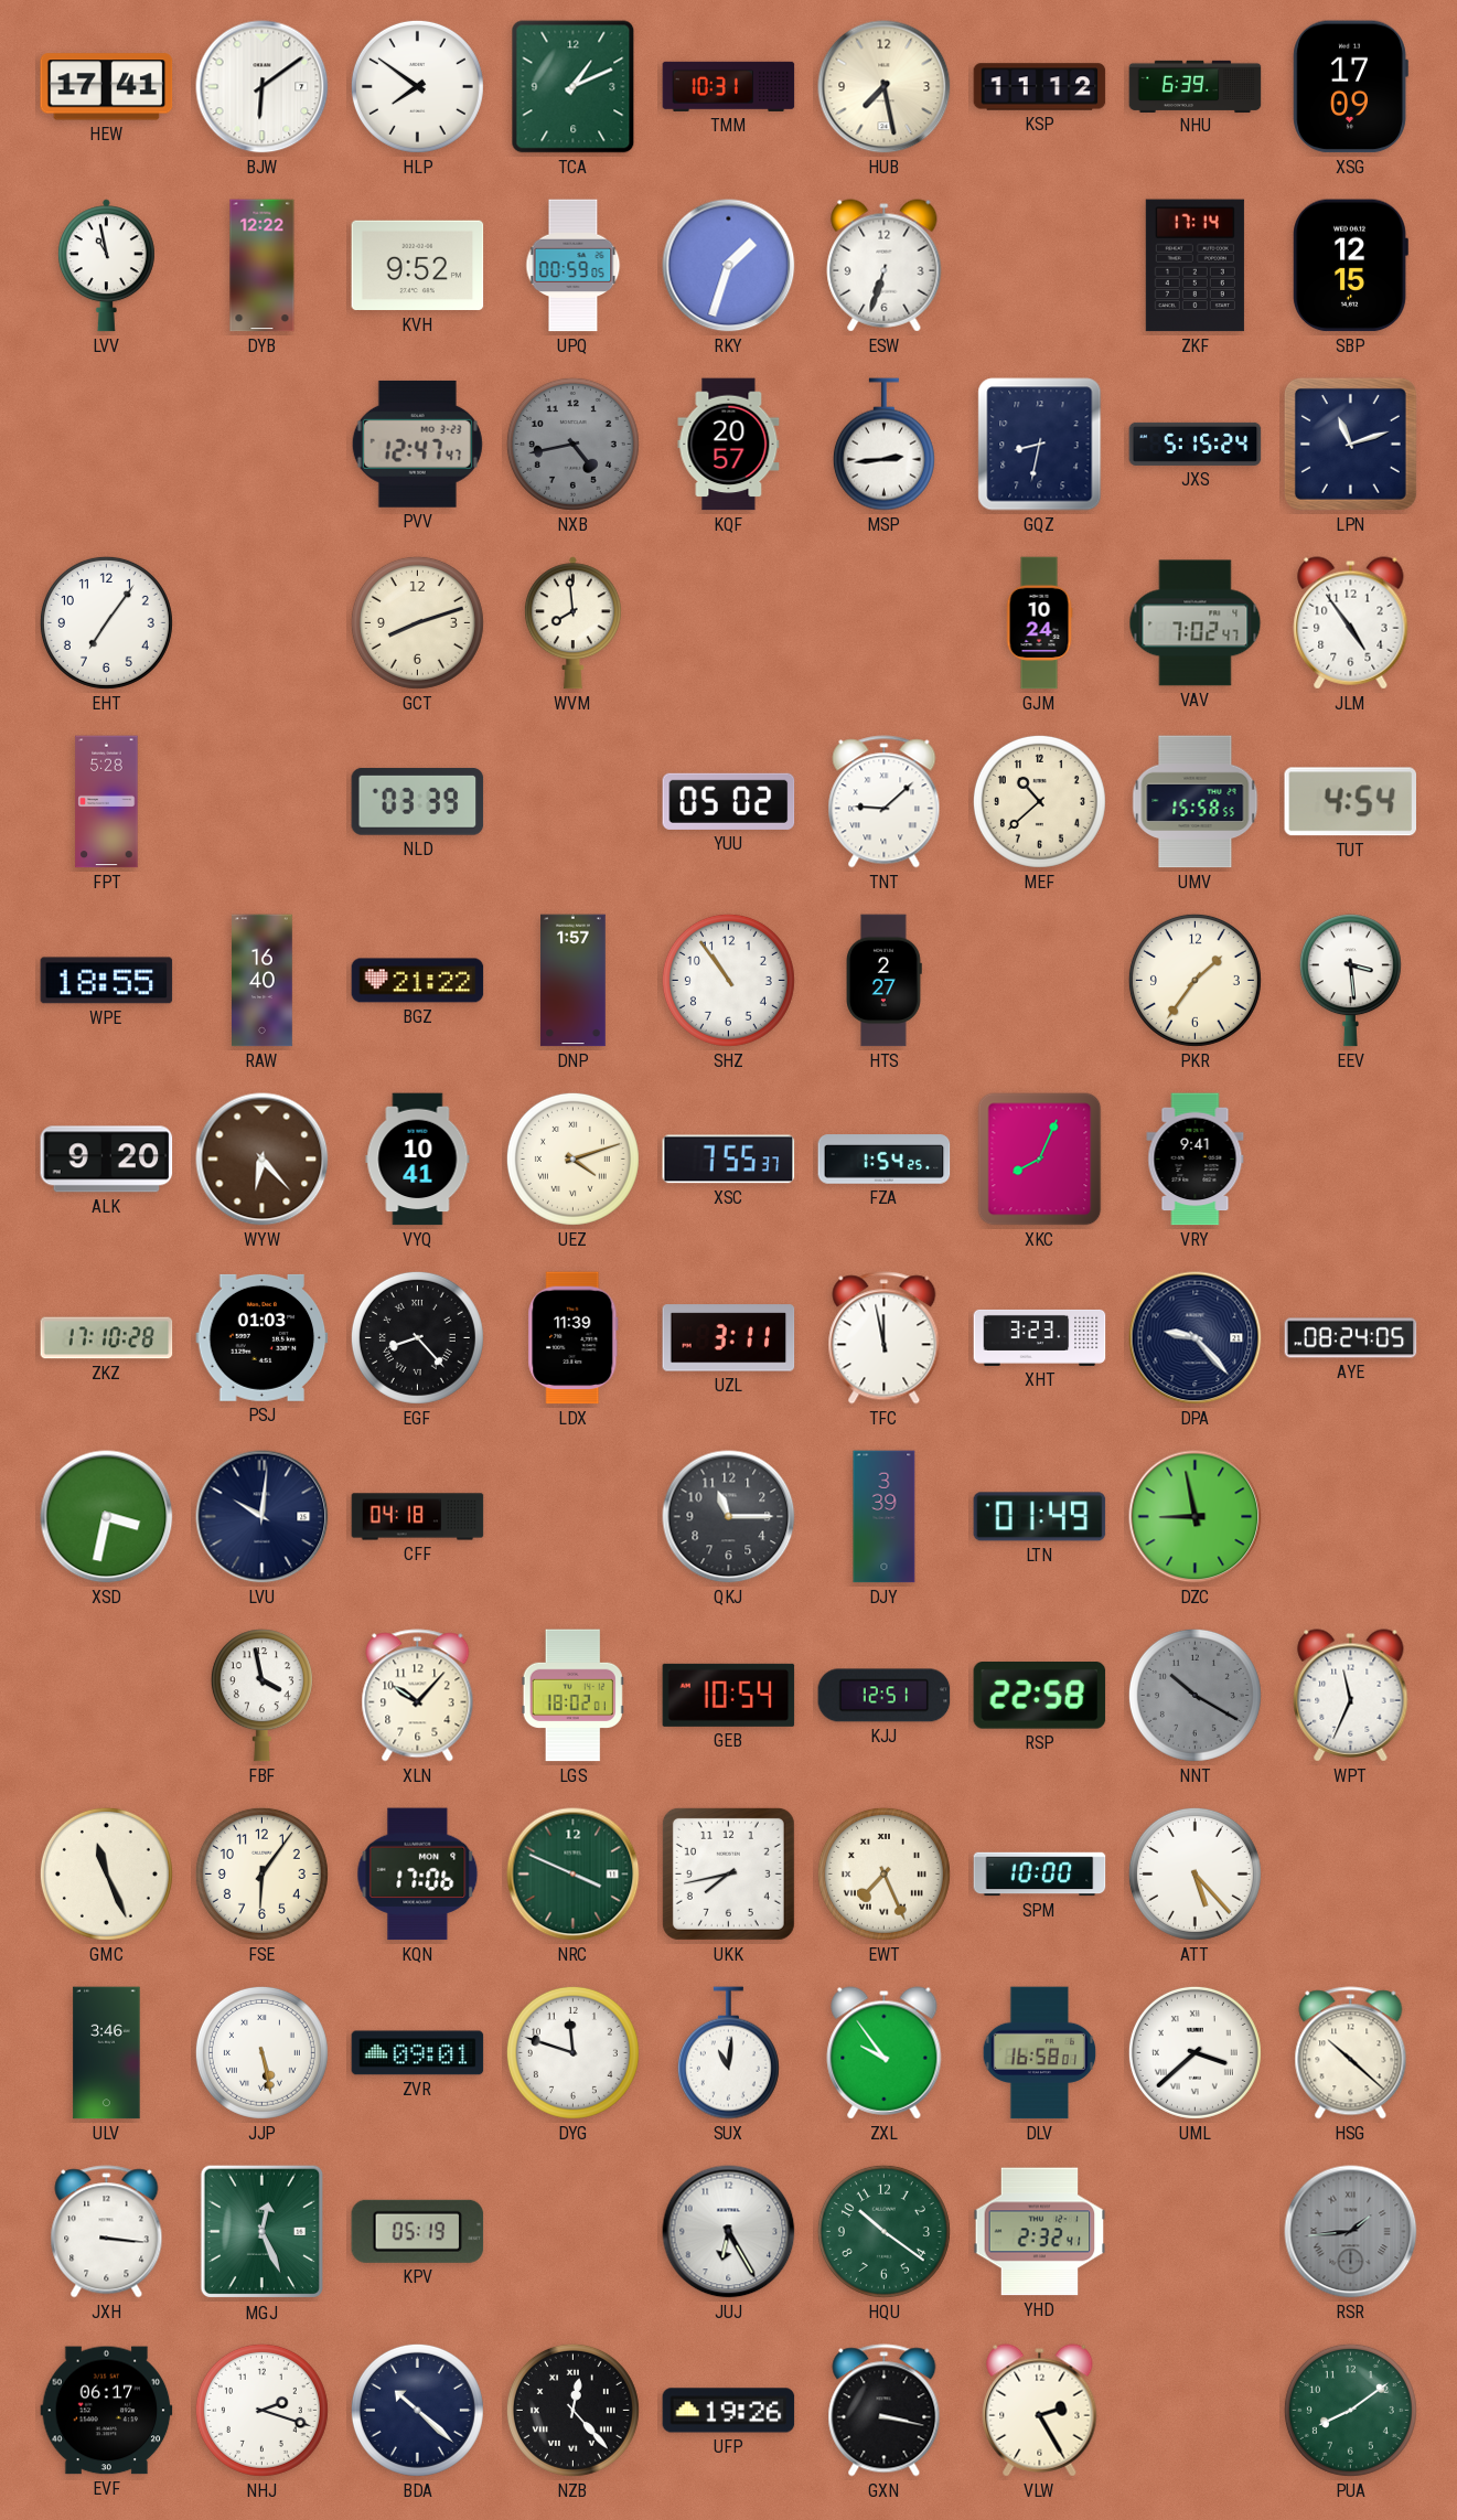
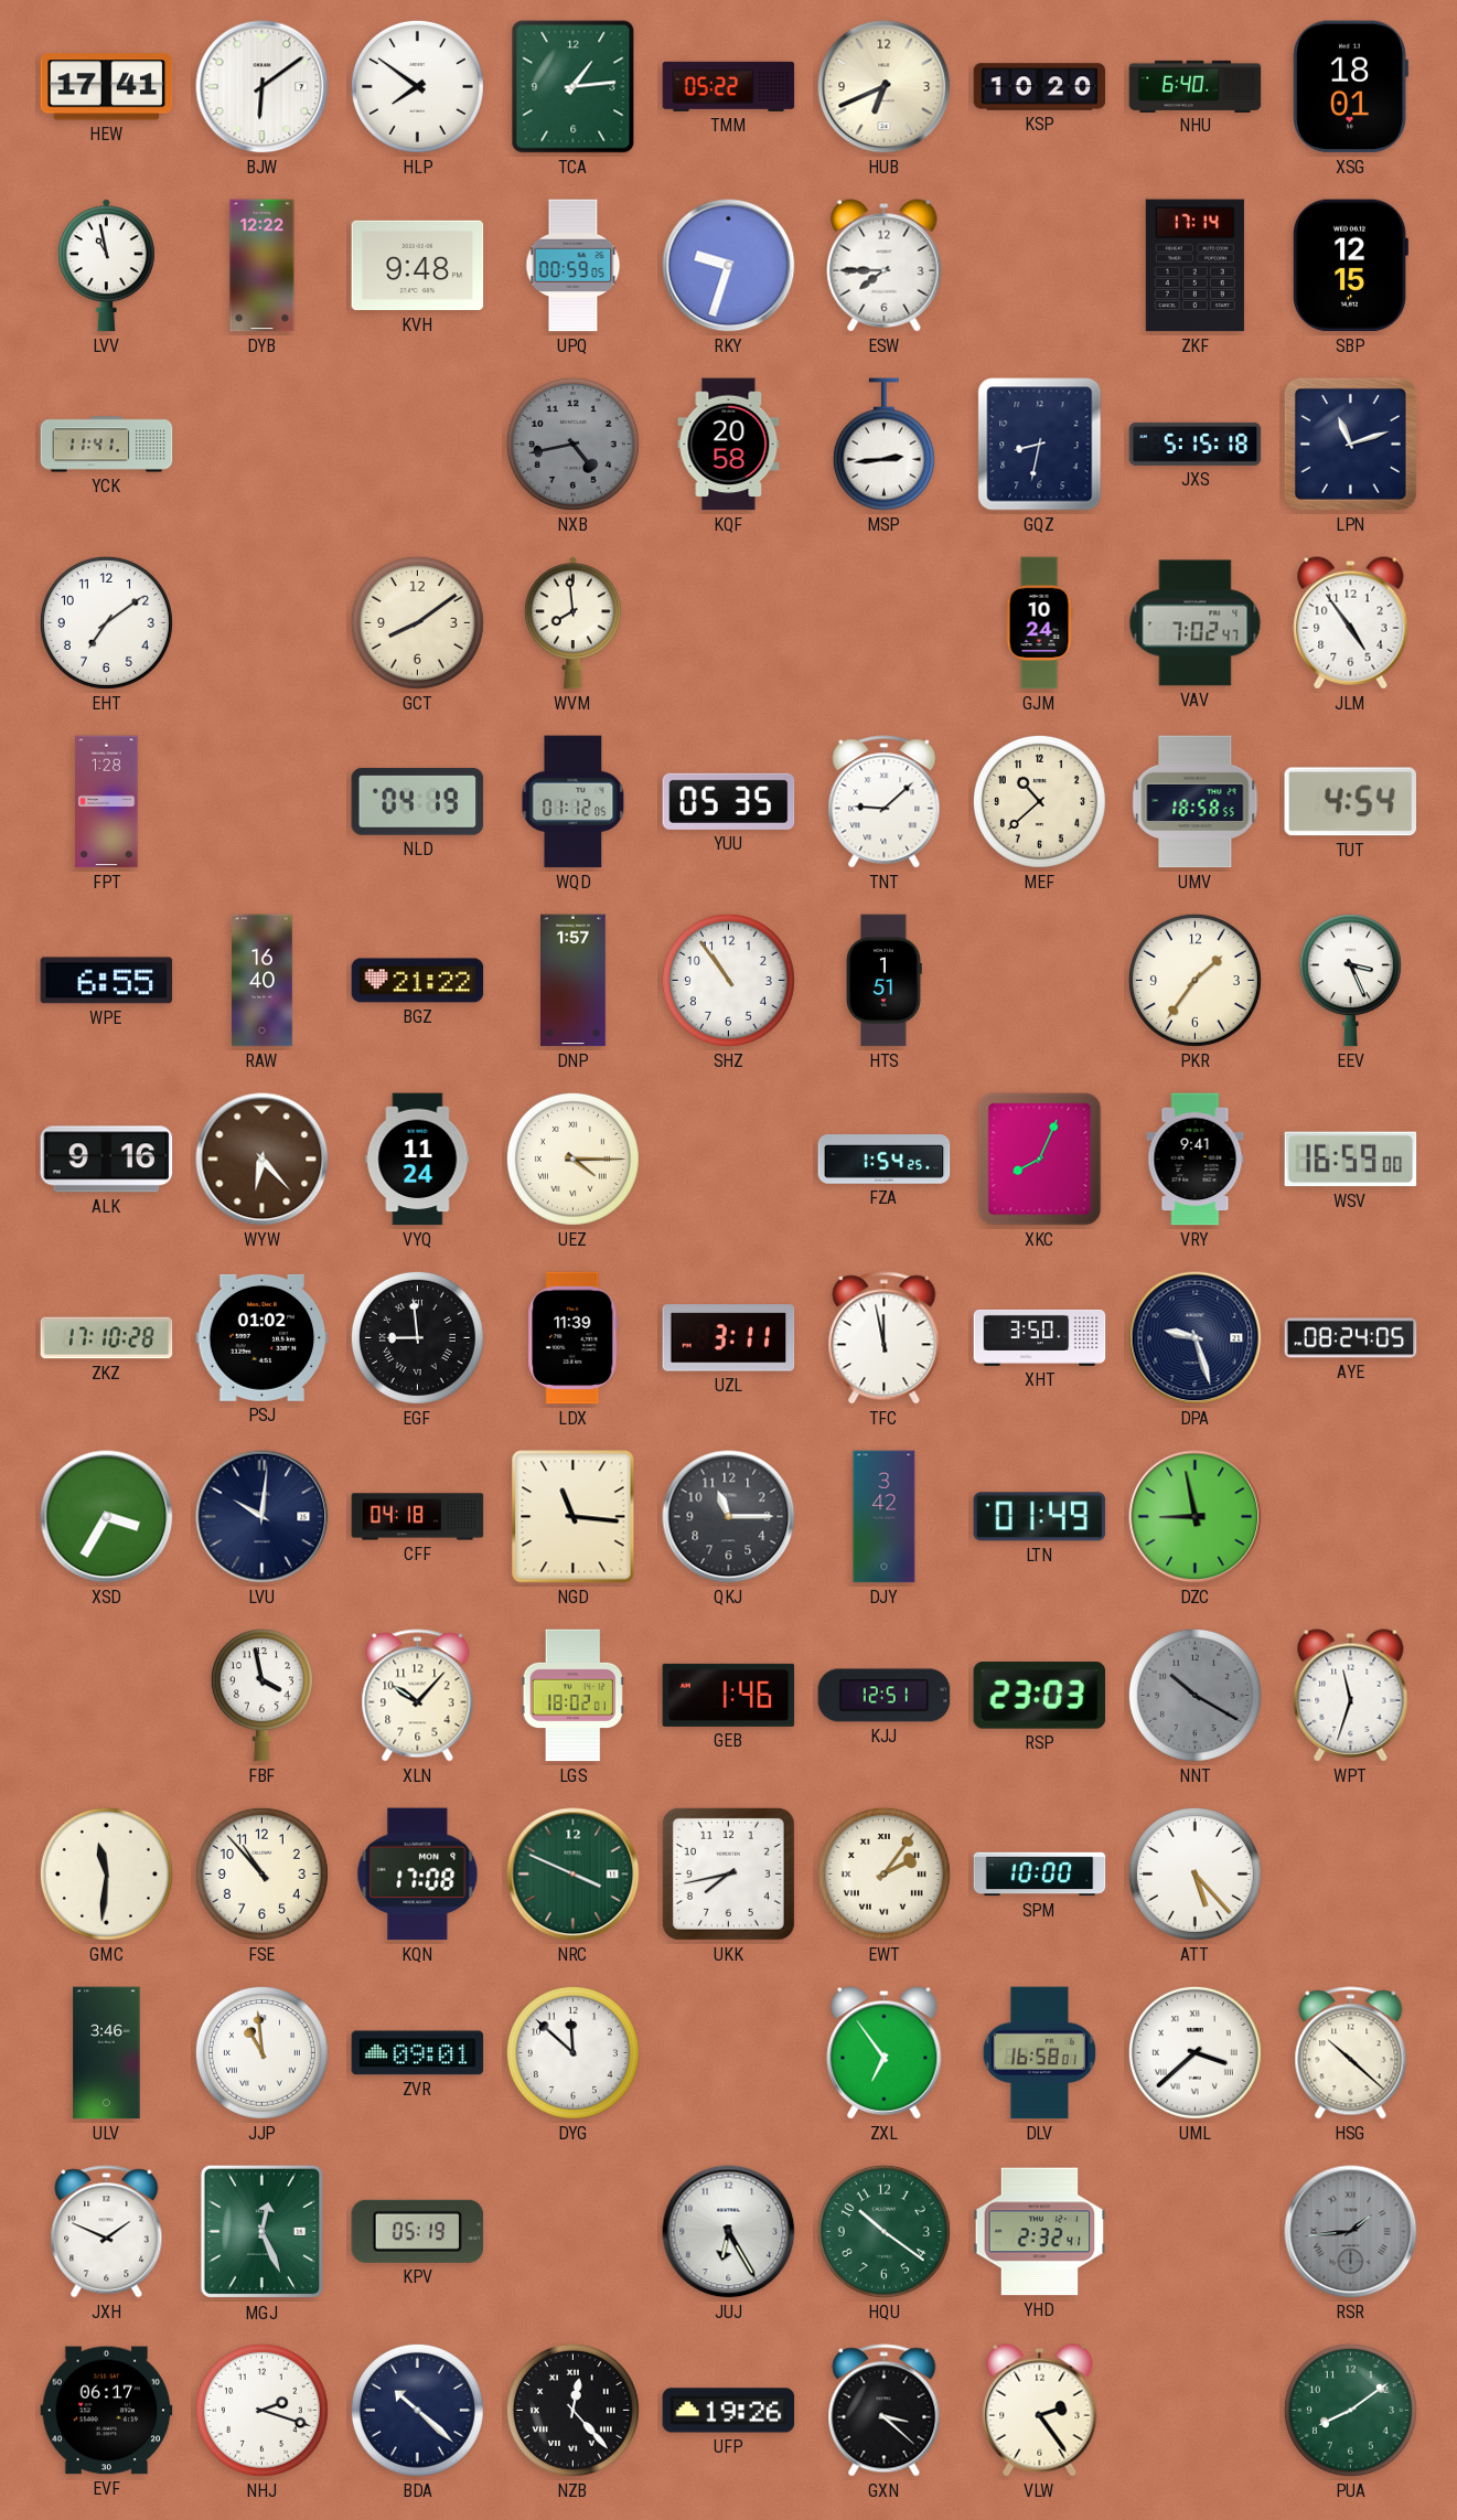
TCA: 1:11 -> 1:14 (574, 87)
TMM: 10:31 -> 05:22 (729, 86)
HUB: 7:28 -> 6:41 (885, 87)
KSP: 11:12 -> 10:20 (1040, 87)
NHU: 6:39 -> 6:40 (1196, 86)
XSG: 17:09 -> 18:01 (1350, 87)
KVH: 9:52 -> 9:48 (418, 266)
RKY: 1:33 -> 9:33 (729, 266)
ESW: 6:33 -> 7:45 (885, 266)
YCK: none -> 11:41 (107, 445)
PVV: 12:47 -> none (417, 444)
KQF: 20:57 -> 20:58 (729, 445)
JXS: 5:15:24 -> 5:15:18 (1196, 444)
EHT: 7:06 -> 7:09 (106, 622)
GCT: 8:12 -> 8:09 (417, 622)
FPT: 5:28 -> 1:28 (107, 802)
NLD: 03:39 -> 04:19 (418, 801)
WQD: none -> 01:12 (574, 802)
YUU: 05:02 -> 05:35 (729, 801)
UMV: 15:58 -> 18:58 (1196, 802)
WPE: 18:55 -> 6:55 (107, 981)
HTS: 2:27 -> 1:51 (885, 981)
EEV: 3:29 -> 3:26 (1350, 981)
ALK: 9:20 -> 9:16 (107, 1160)
VYQ: 10:41 -> 11:24 (418, 1160)
UEZ: 4:12 -> 4:15 (572, 1158)
XSC: 7:55 -> none (729, 1160)
WSV: none -> 16:59 (1351, 1160)
PSJ: 01:03 -> 01:02 (263, 1337)
EGF: 8:23 -> 8:59 (417, 1337)
XHT: 3:23 -> 3:50 (1040, 1337)
DPA: 9:23 -> 9:27 (1196, 1338)
XSD: 3:32 -> 3:35 (107, 1517)
NGD: none -> 11:16 (574, 1517)
DJY: 3:39 -> 3:42 (885, 1517)
GEB: 10:54 -> 1:46 (729, 1695)
RSP: 22:58 -> 23:03 (1040, 1696)
WPT: 11:34 -> 11:33 (1351, 1696)
GMC: 11:26 -> 11:31 (106, 1873)
FSE: 6:06 -> 10:53 (261, 1873)
KQN: 17:06 -> 17:08 (418, 1875)
EWT: 7:26 -> 2:06 (883, 1873)
JJP: 5:28 -> 10:59 (261, 2052)
DYG: 11:48 -> 11:52 (572, 2052)
SUX: 11:01 -> none (728, 2053)
ZXL: 9:54 -> 6:54 (885, 2053)
JXH: 3:16 -> 1:49 (107, 2232)
GXN: 3:17 -> 3:22 (885, 2411)
VLW: 2:25 -> 2:24 (1040, 2411)
